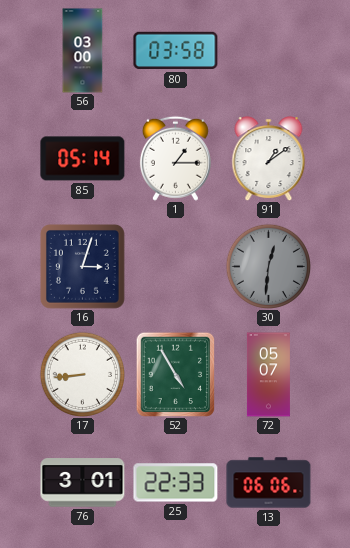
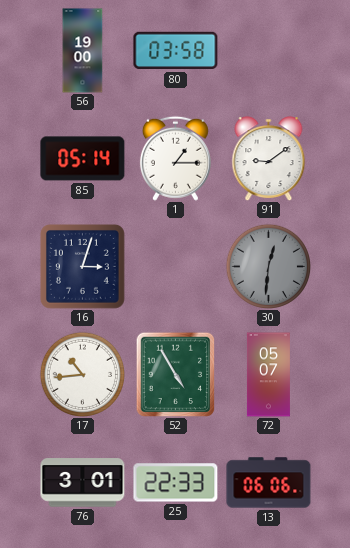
56: 03:00 -> 19:00 (83, 51)
91: 1:09 -> 9:09 (269, 159)
17: 8:44 -> 10:44 (82, 374)
